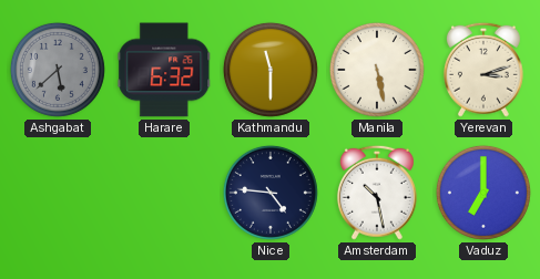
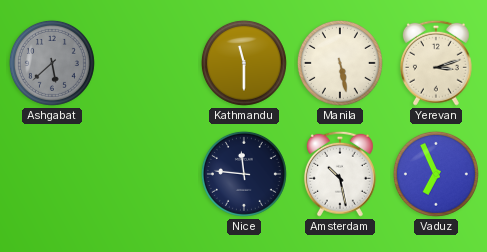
Harare: 6:32 -> none (164, 70)
Nice: 4:46 -> 11:46 (244, 174)
Vaduz: 7:00 -> 6:56 (436, 174)
